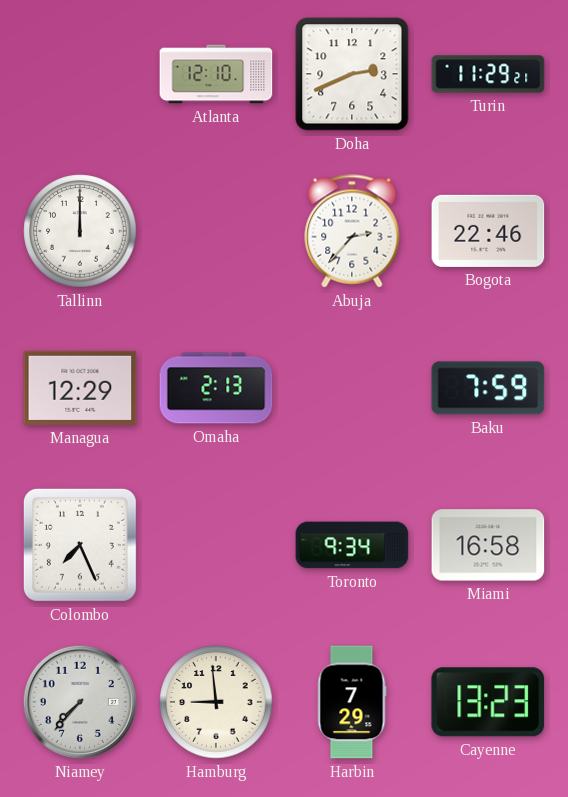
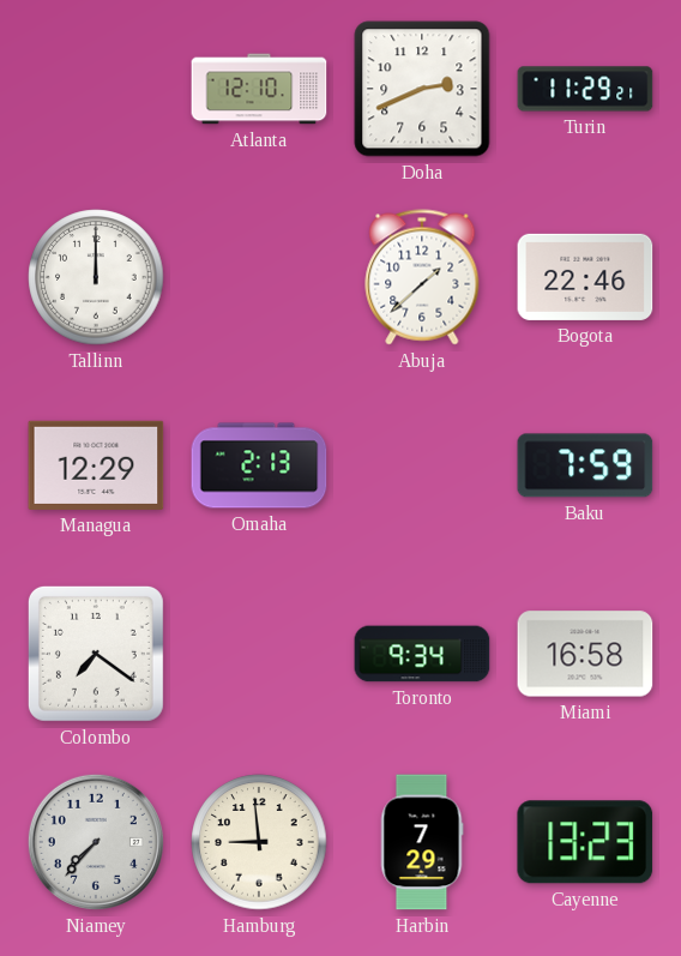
Abuja: 2:37 -> 1:38 (422, 277)
Colombo: 7:26 -> 7:21 (96, 654)
